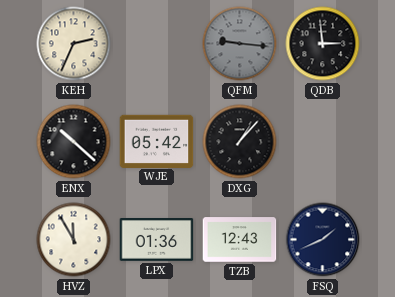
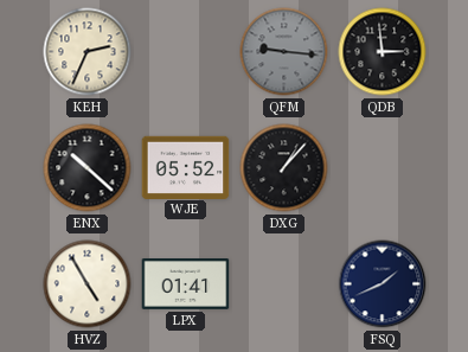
WJE: 05:42 -> 05:52 (186, 167)
HVZ: 11:55 -> 4:55 (88, 284)
LPX: 01:36 -> 01:41 (186, 284)
TZB: 12:43 -> none (240, 240)
